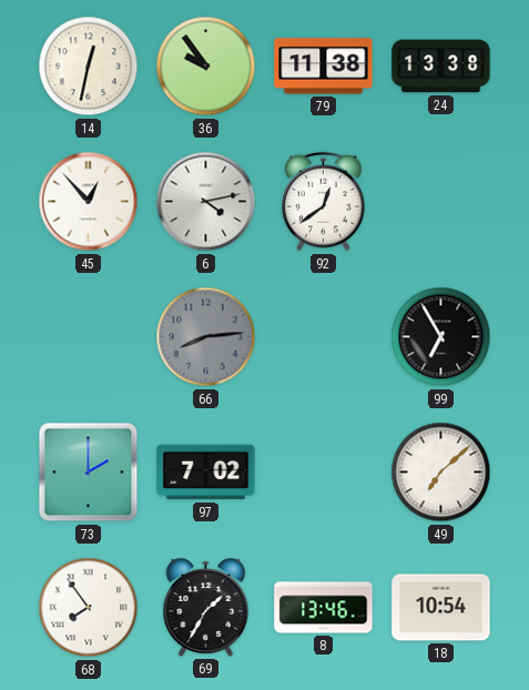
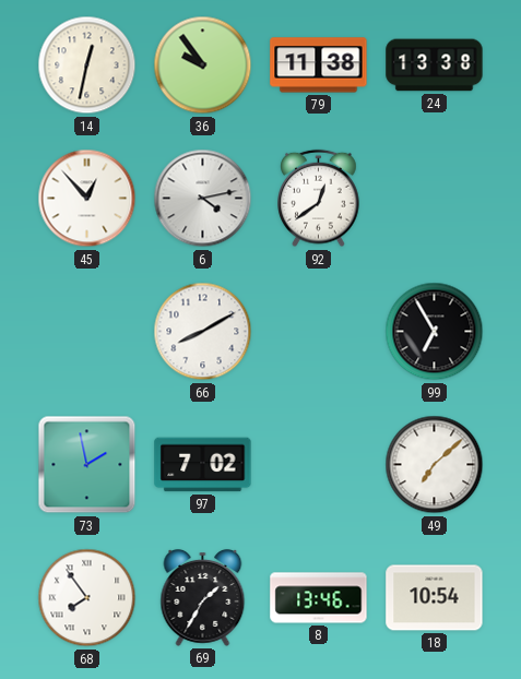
66: 8:14 -> 8:10 (203, 332)
66 dial: grey -> white (203, 332)
73: 2:00 -> 1:58 (87, 465)
